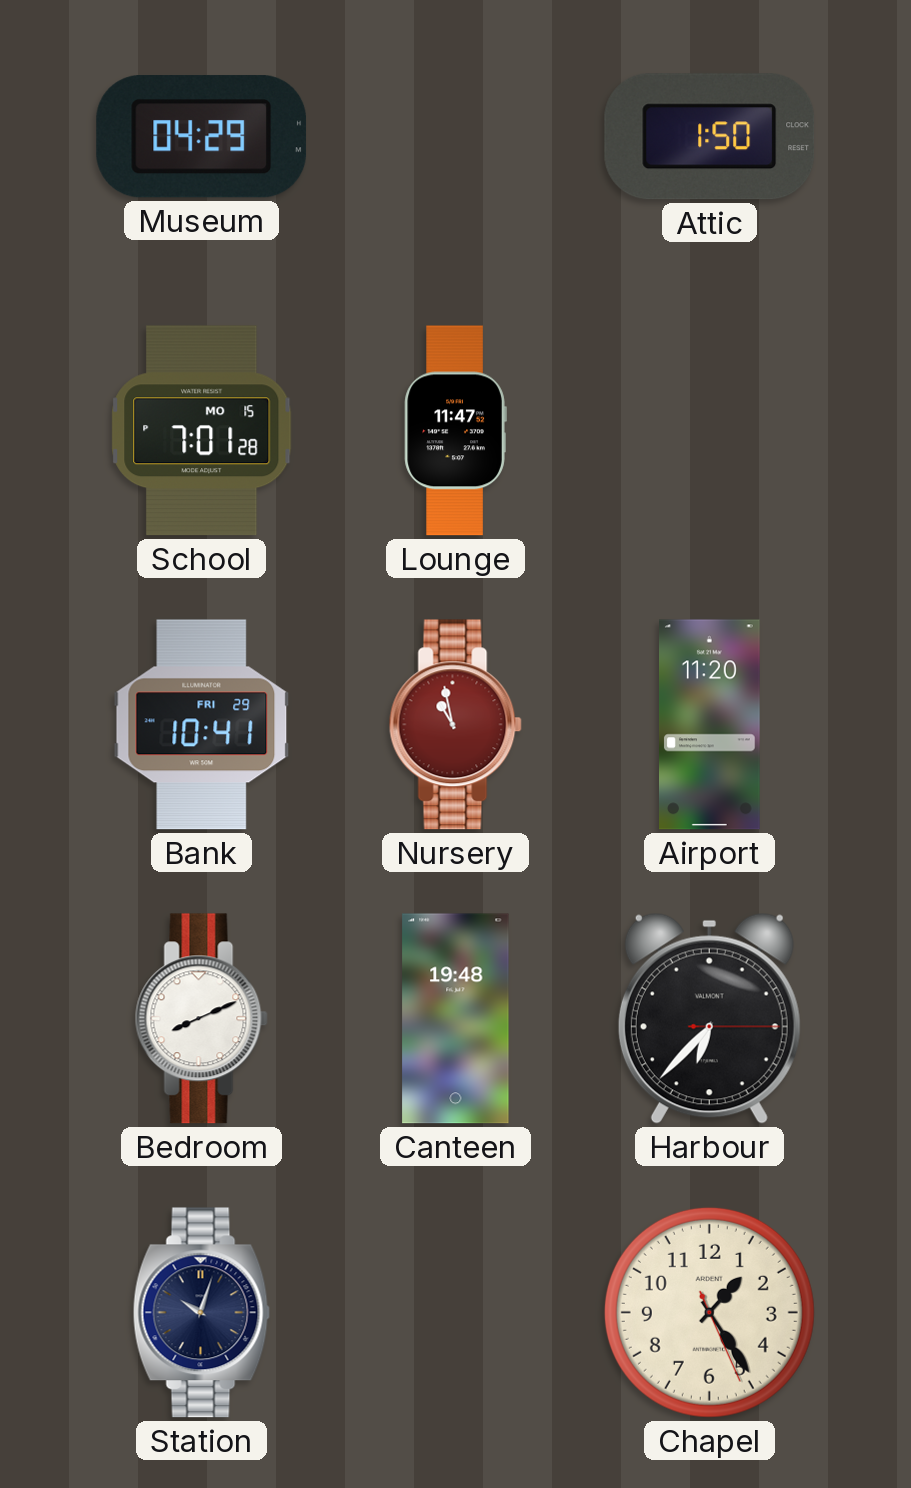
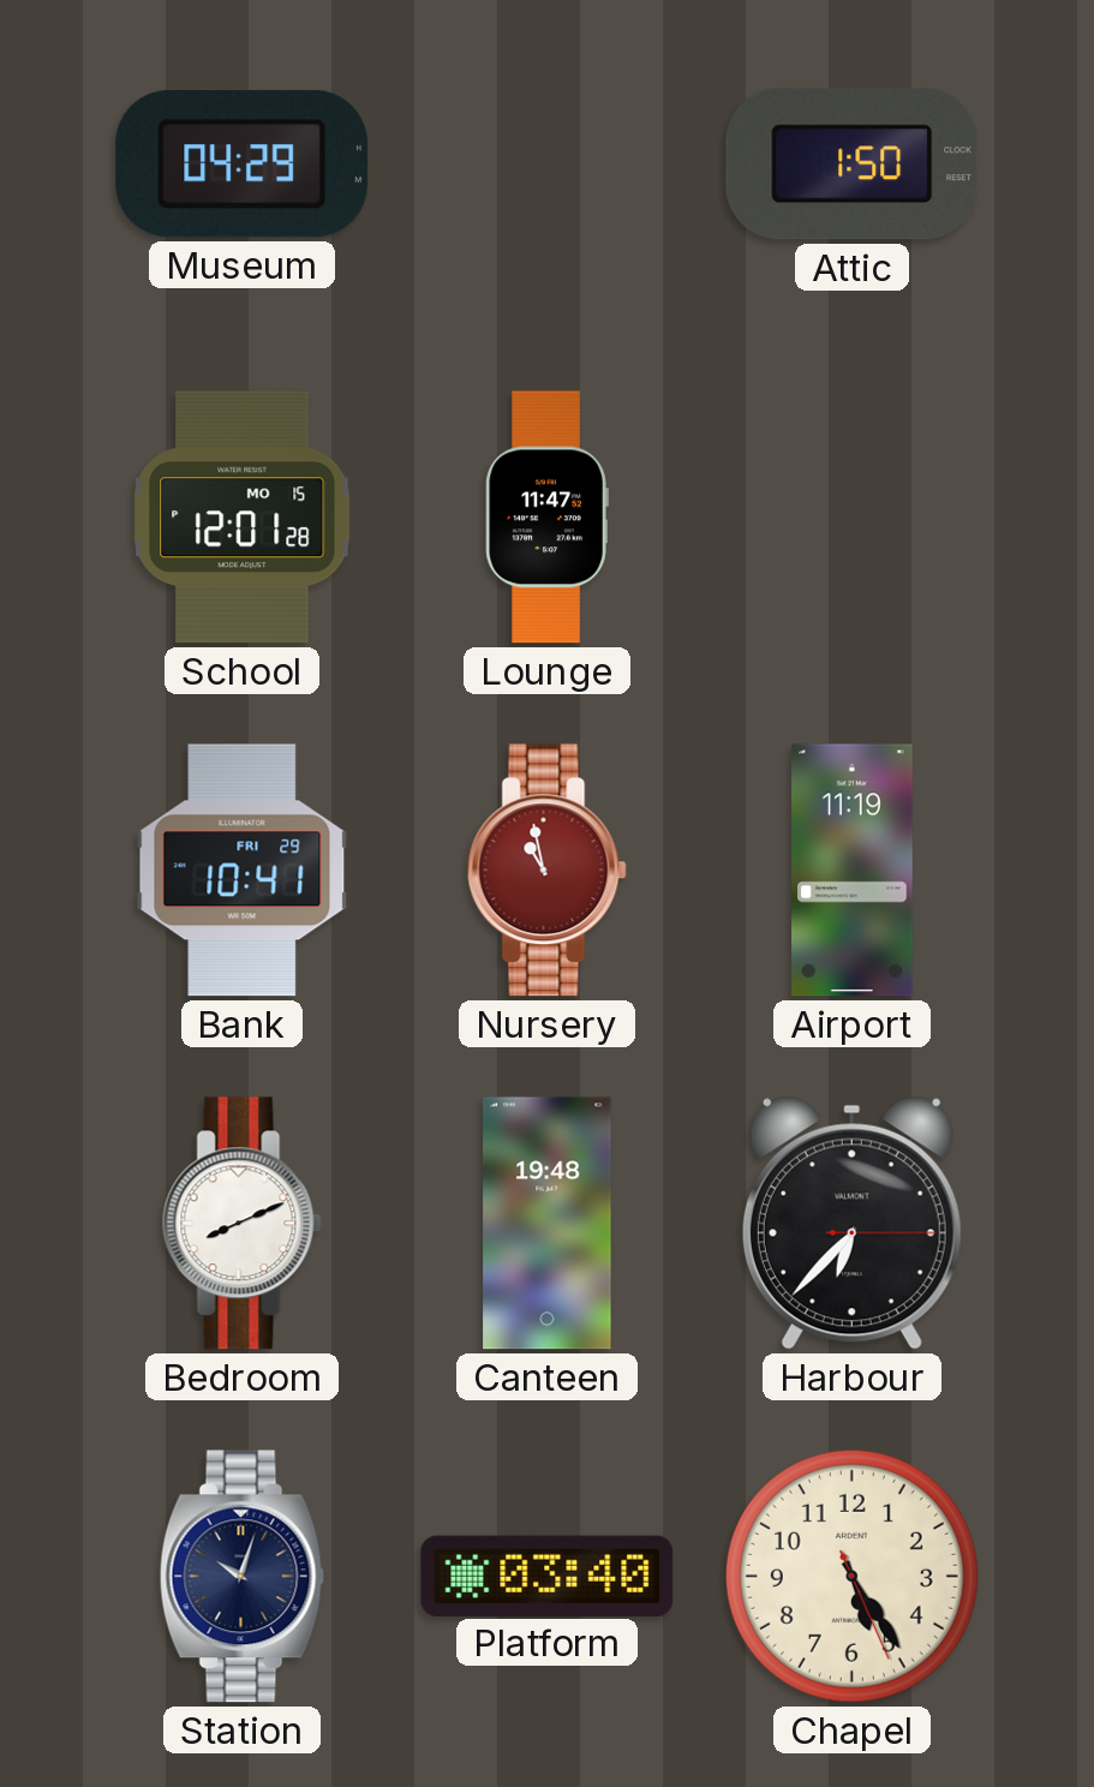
School: 7:01 -> 12:01 (243, 518)
Airport: 11:20 -> 11:19 (853, 871)
Platform: none -> 03:40 (548, 1576)
Chapel: 1:24 -> 5:24 (851, 1576)
